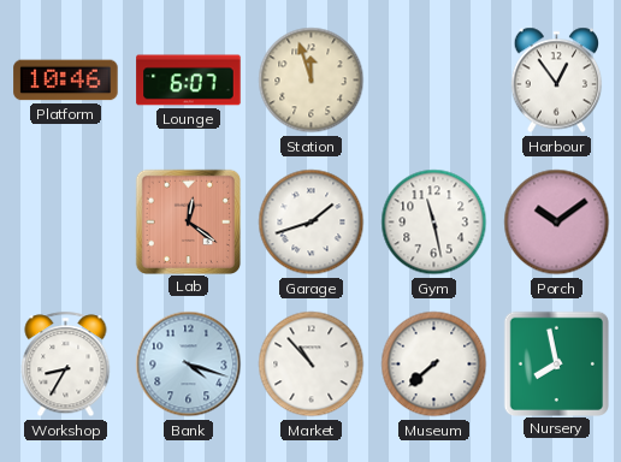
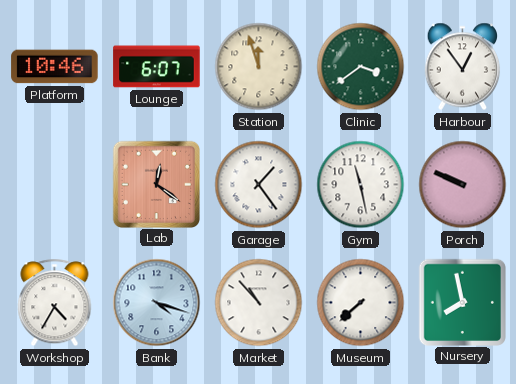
Clinic: none -> 3:39 (361, 67)
Garage: 1:42 -> 1:24 (259, 185)
Porch: 10:09 -> 9:49 (463, 185)
Workshop: 8:35 -> 4:35 (55, 303)
